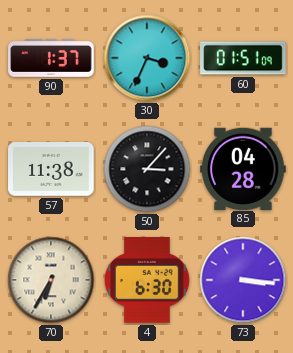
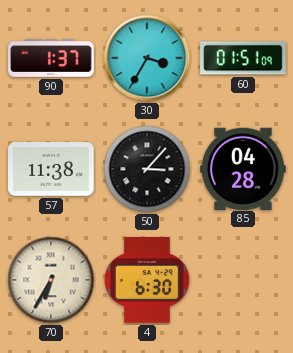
30: 3:34 -> 3:35 (147, 58)
73: 3:16 -> none (243, 280)
